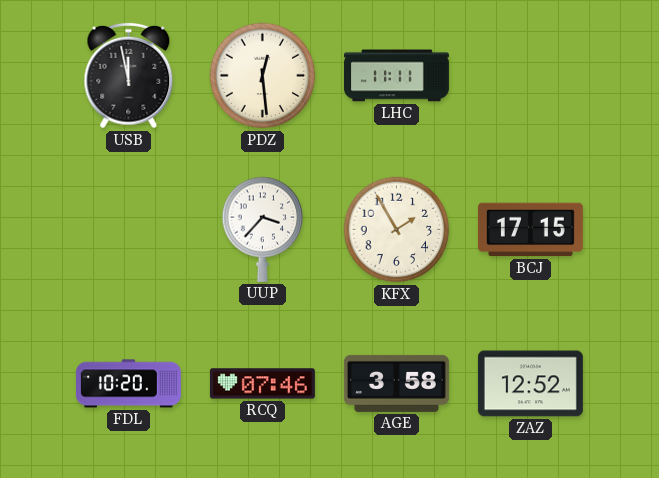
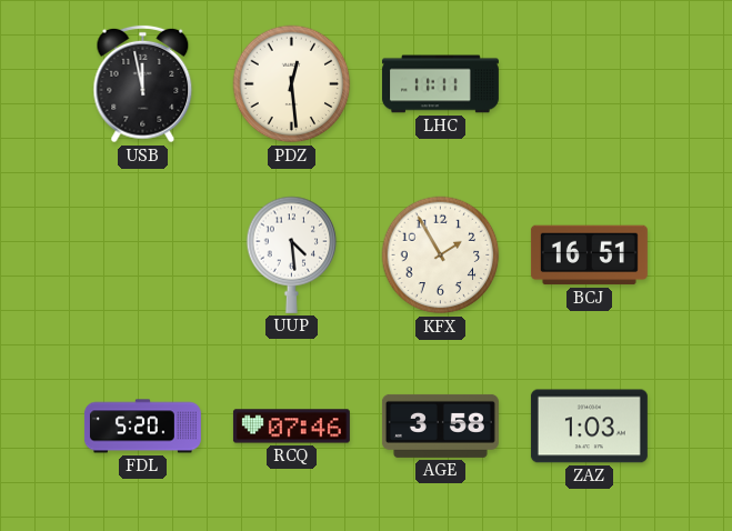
UUP: 3:37 -> 4:29 (292, 254)
BCJ: 17:15 -> 16:51 (589, 256)
FDL: 10:20 -> 5:20 (142, 427)
ZAZ: 12:52 -> 1:03 (589, 427)
